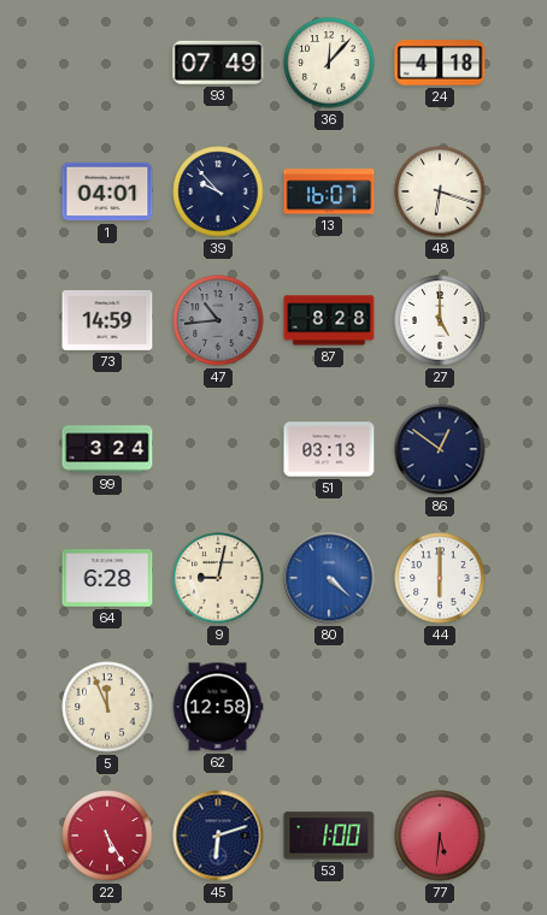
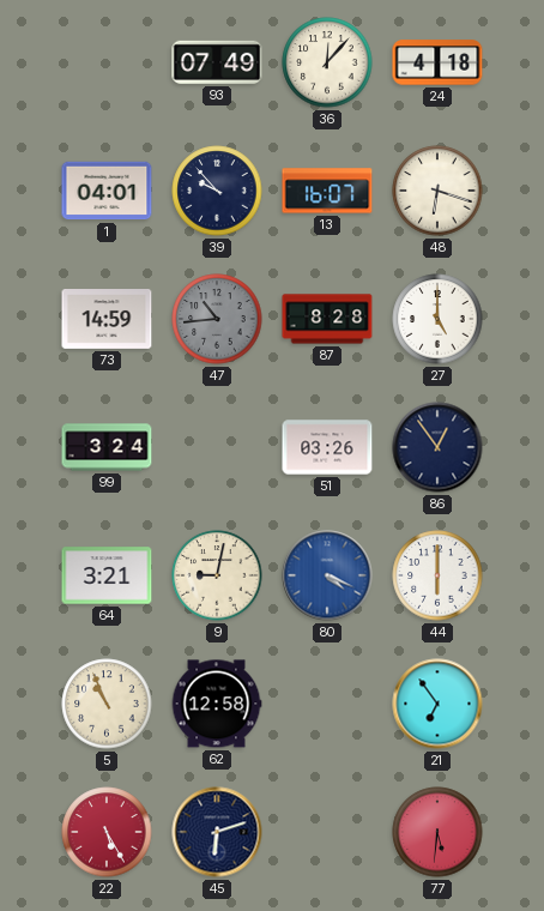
51: 03:13 -> 03:26 (327, 447)
86: 12:51 -> 12:54 (437, 447)
64: 6:28 -> 3:21 (107, 575)
80: 4:22 -> 4:19 (327, 575)
5: 11:56 -> 10:56 (107, 704)
21: none -> 6:54 (437, 704)
53: 1:00 -> none (329, 836)
